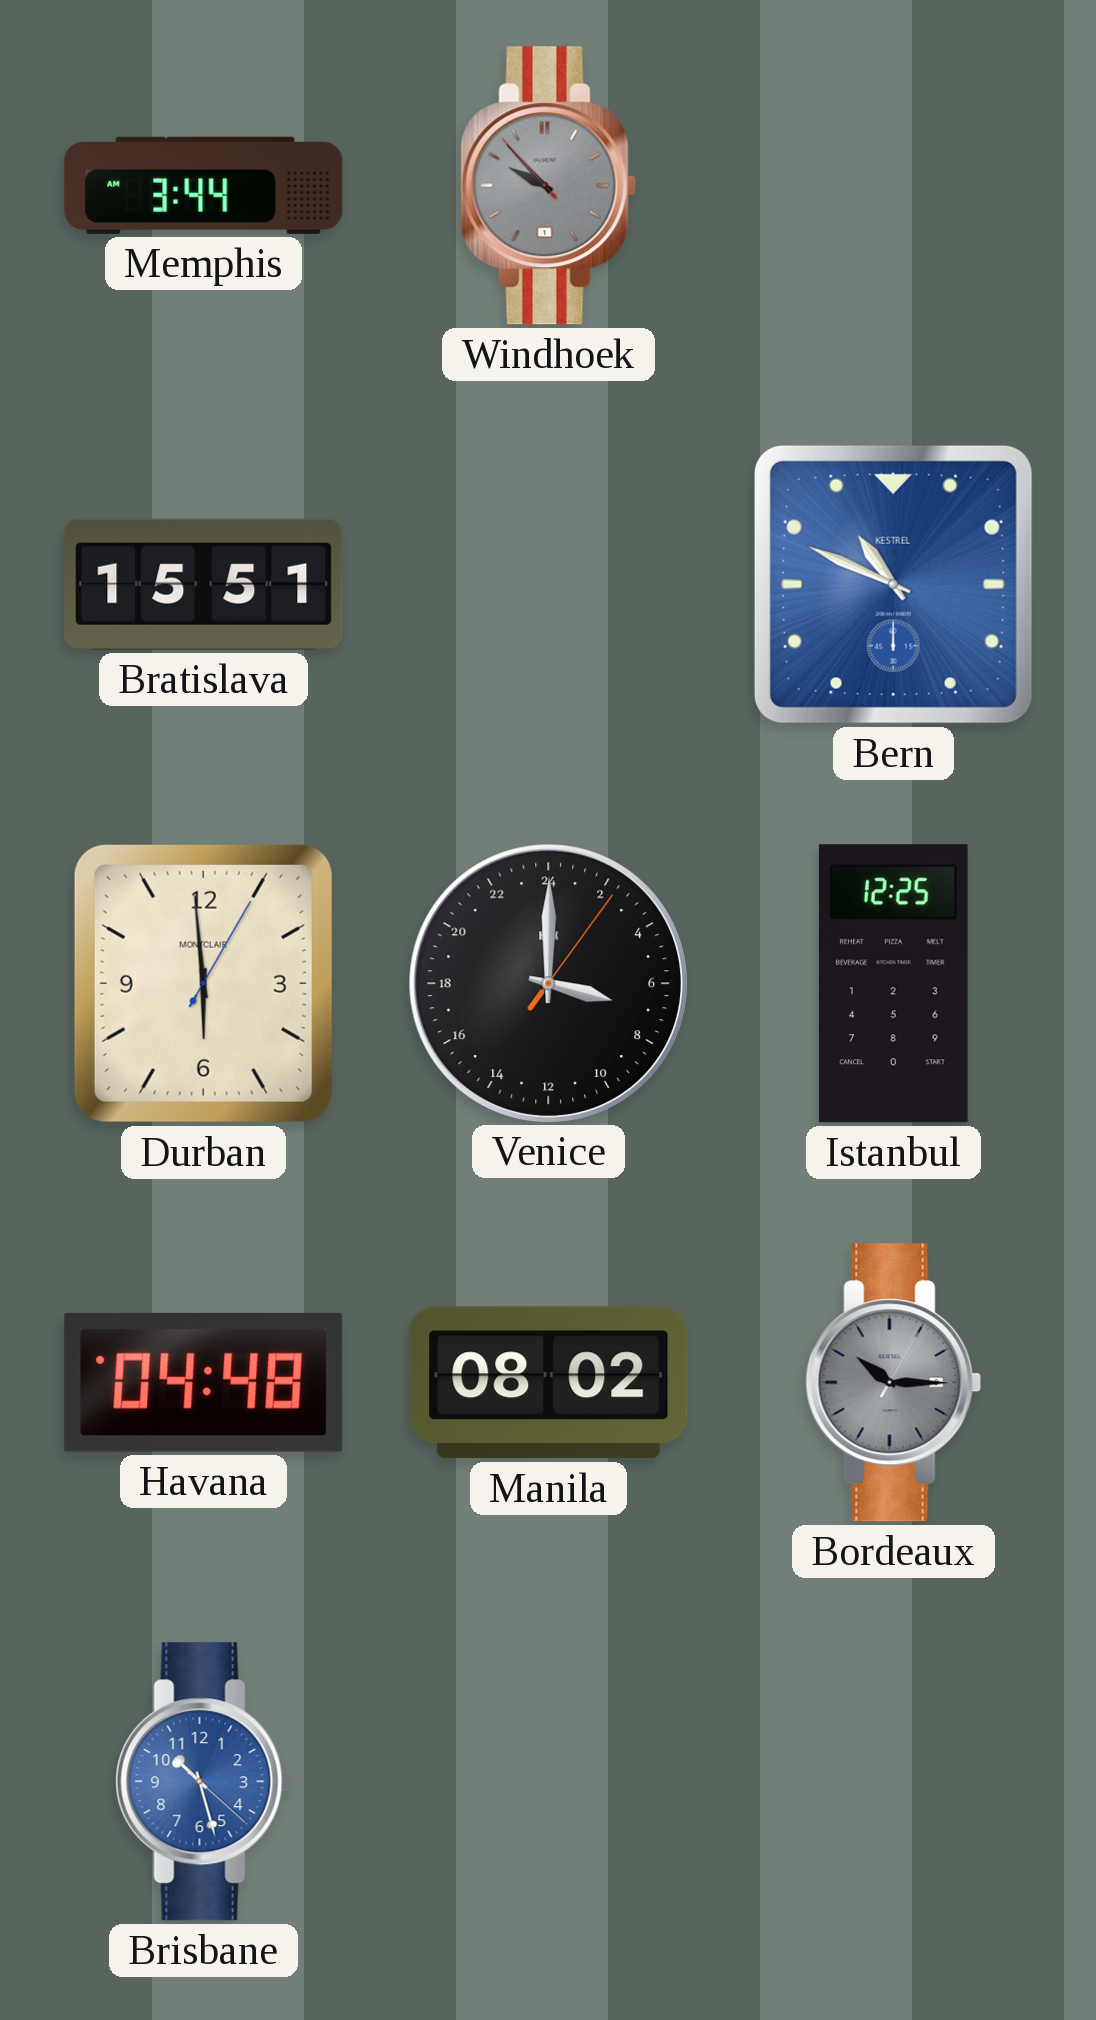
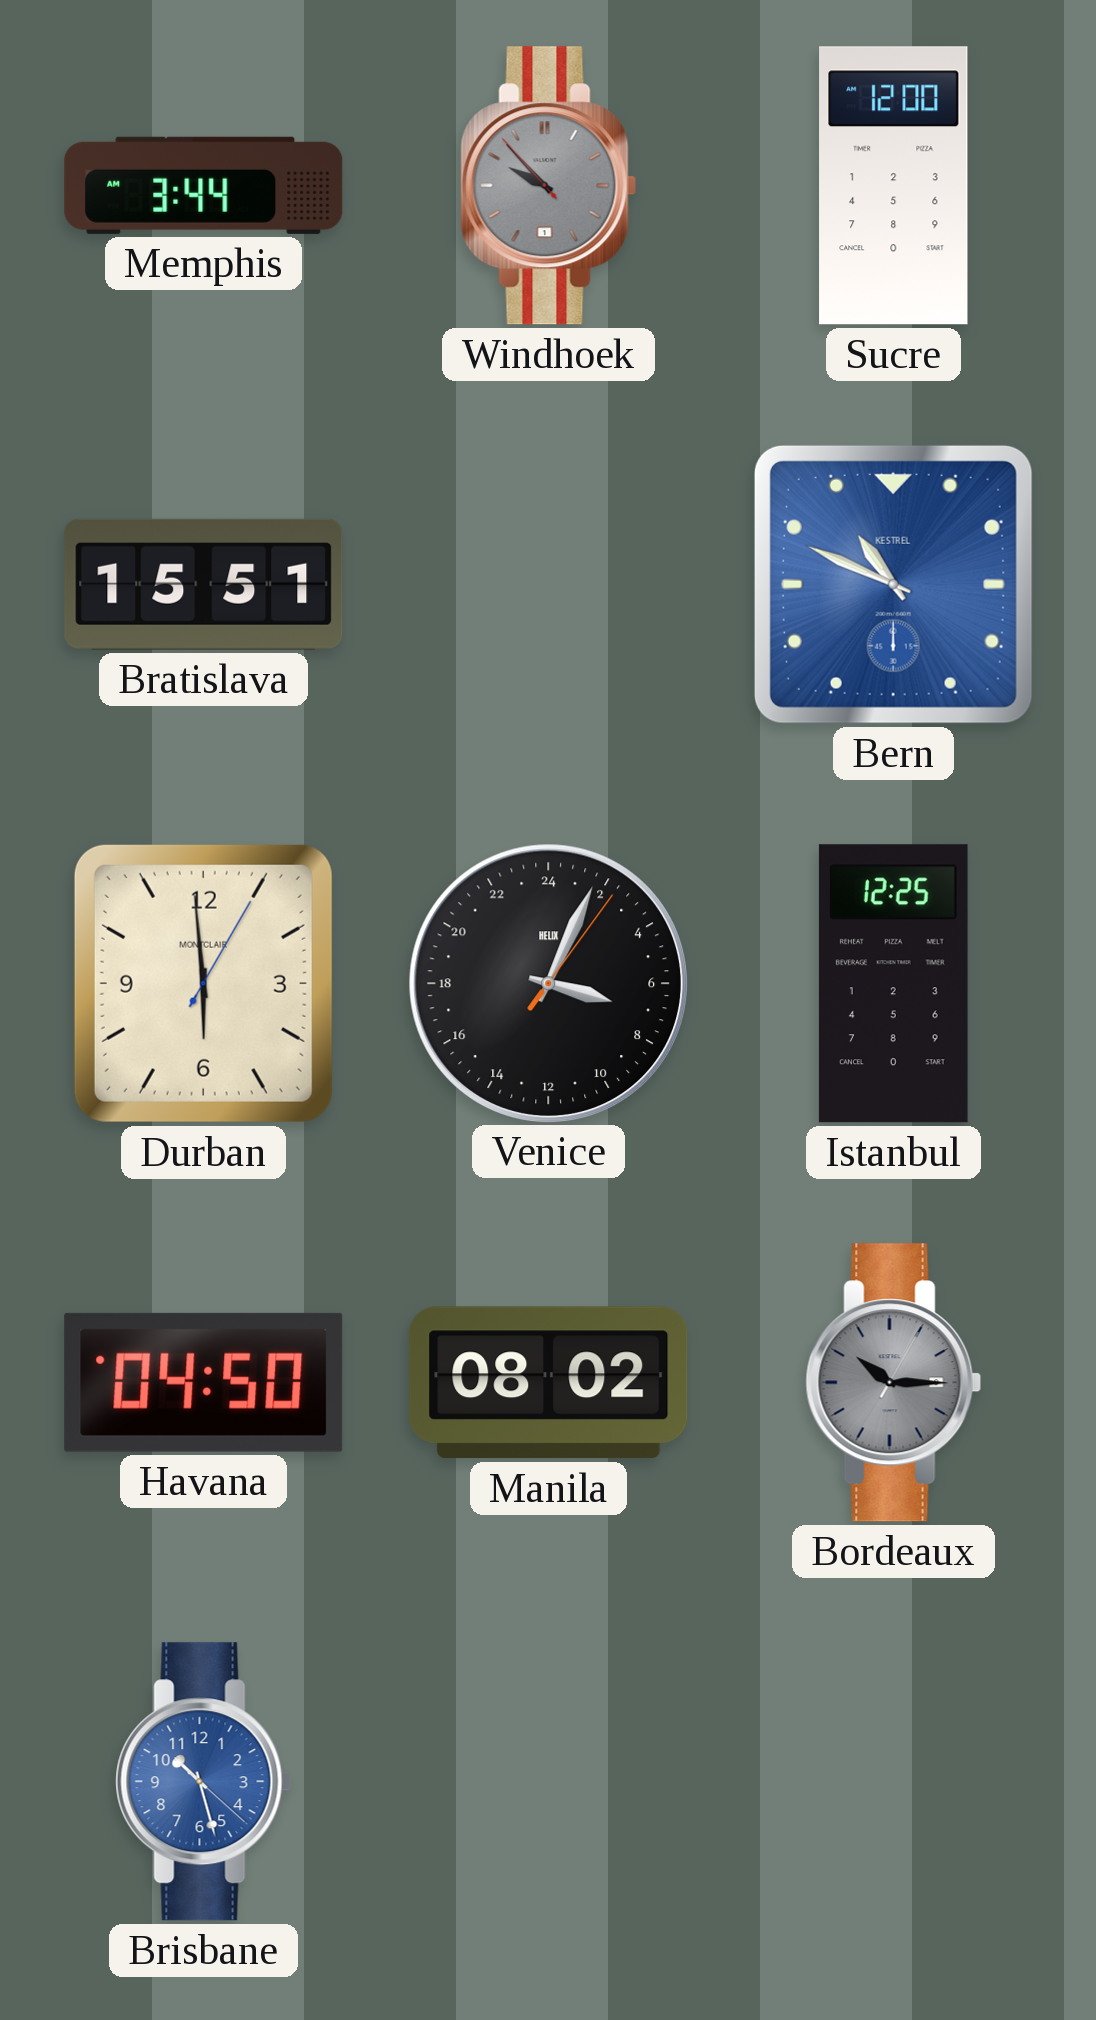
Sucre: none -> 12:00 (894, 186)
Venice: 7:00 -> 7:04 (548, 983)
Havana: 04:48 -> 04:50 (204, 1382)
